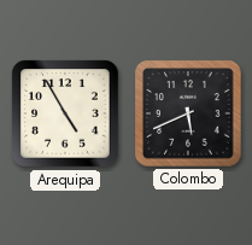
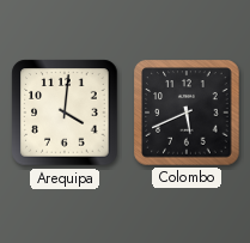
Arequipa: 4:55 -> 4:01 (65, 113)
